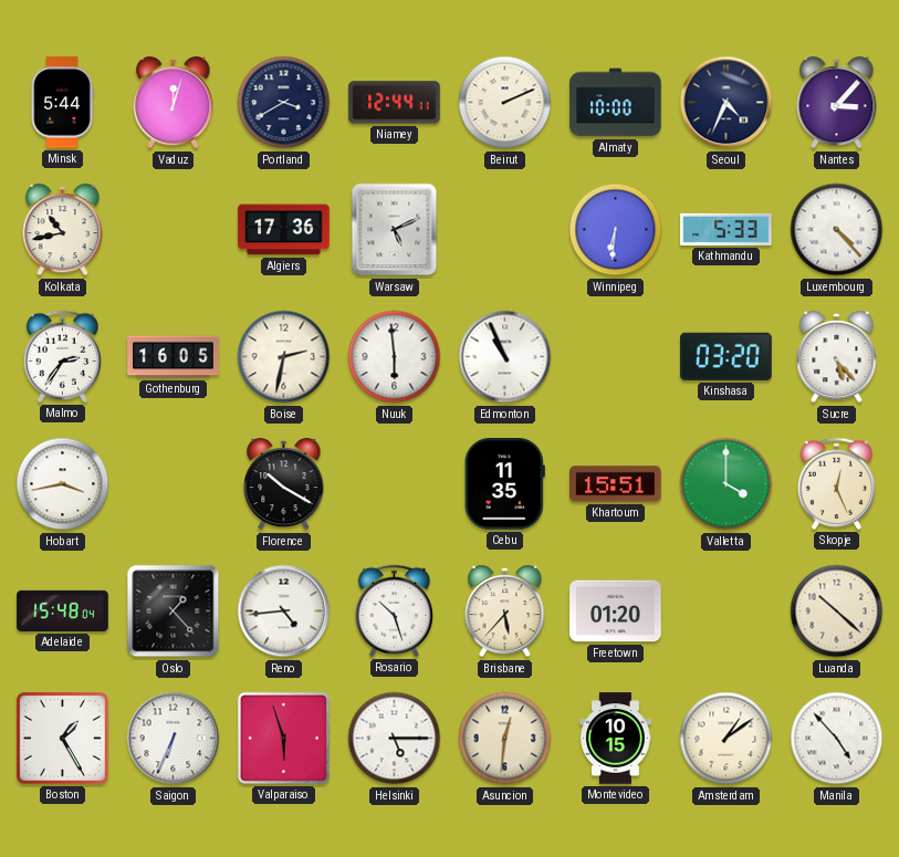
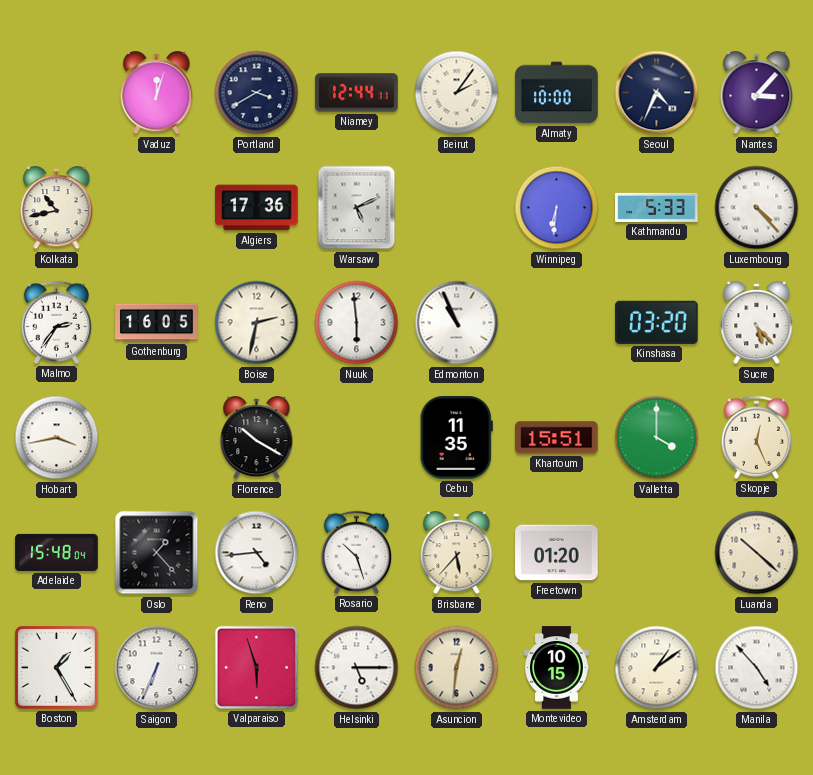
Minsk: 5:44 -> none (62, 103)
Beirut: 2:11 -> 2:06 (457, 93)
